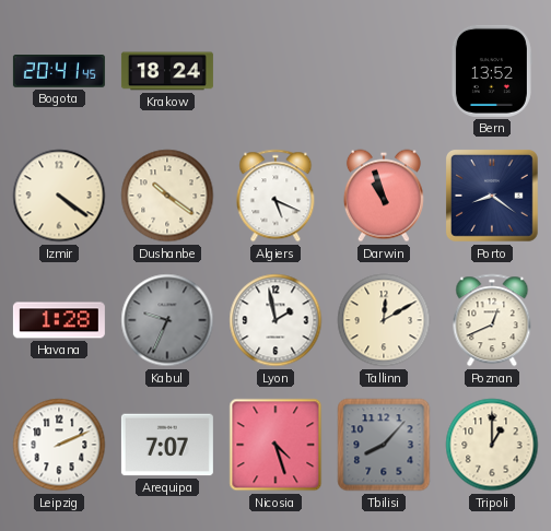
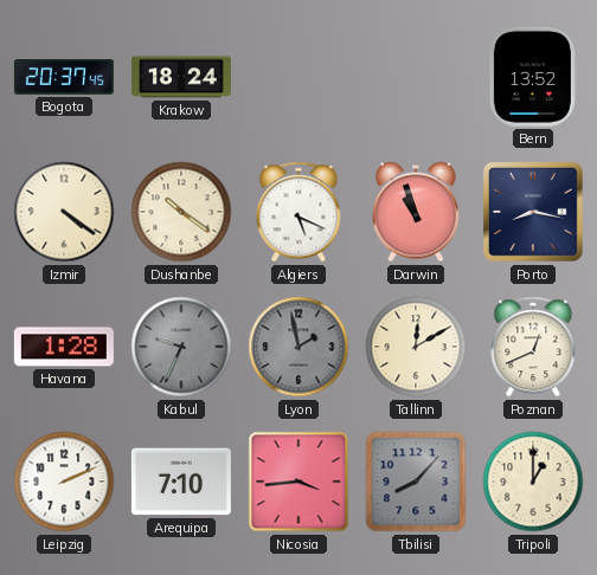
Bogota: 20:41 -> 20:37 (64, 78)
Porto: 8:21 -> 8:17 (534, 213)
Lyon dial: white -> grey (298, 347)
Arequipa: 7:07 -> 7:10 (181, 482)
Nicosia: 4:27 -> 3:44 (298, 482)
